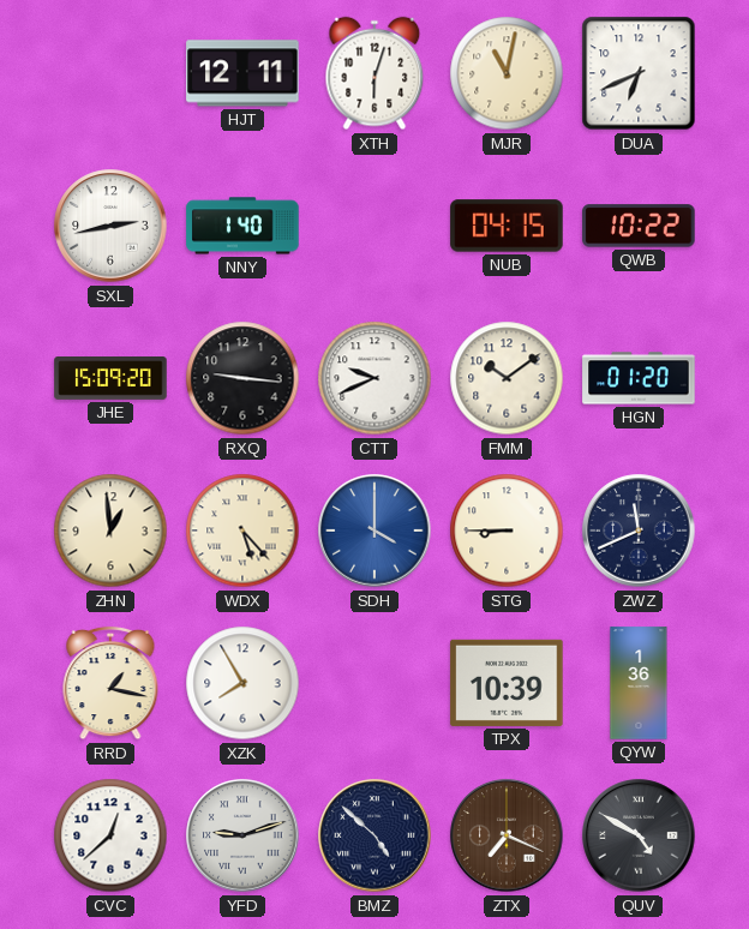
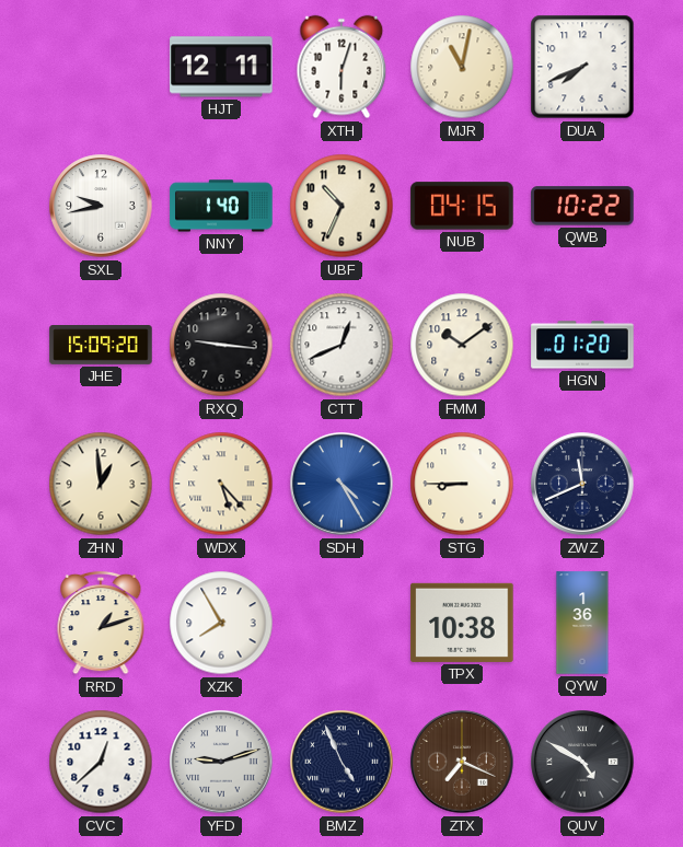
DUA: 6:41 -> 7:41 (582, 67)
SXL: 2:43 -> 9:43 (101, 206)
UBF: none -> 10:34 (342, 206)
CTT: 9:41 -> 12:41 (342, 345)
SDH: 4:00 -> 4:25 (342, 484)
RRD: 1:17 -> 1:12 (101, 623)
TPX: 10:39 -> 10:38 (462, 623)
BMZ: 4:52 -> 4:56 (342, 762)
